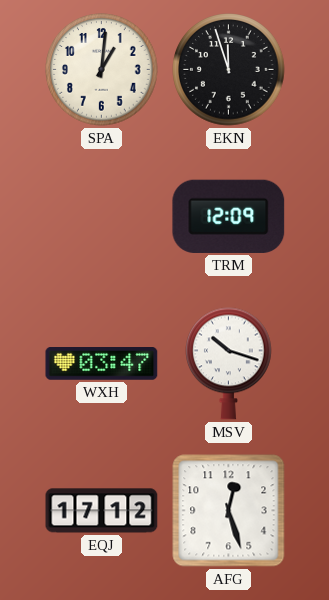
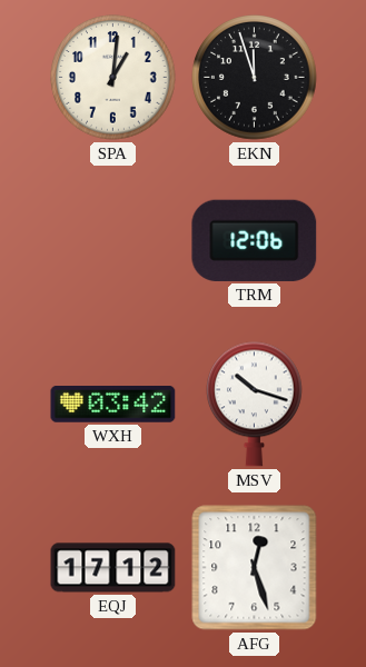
TRM: 12:09 -> 12:06 (255, 240)
WXH: 03:47 -> 03:42 (113, 405)
